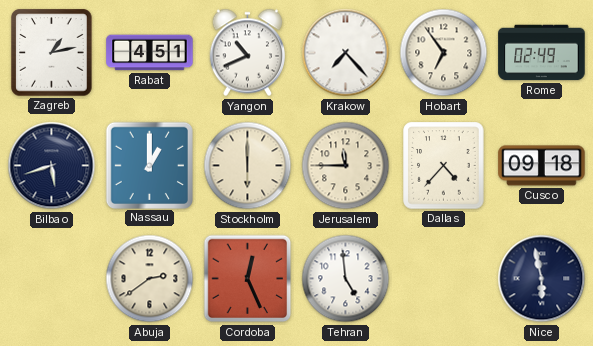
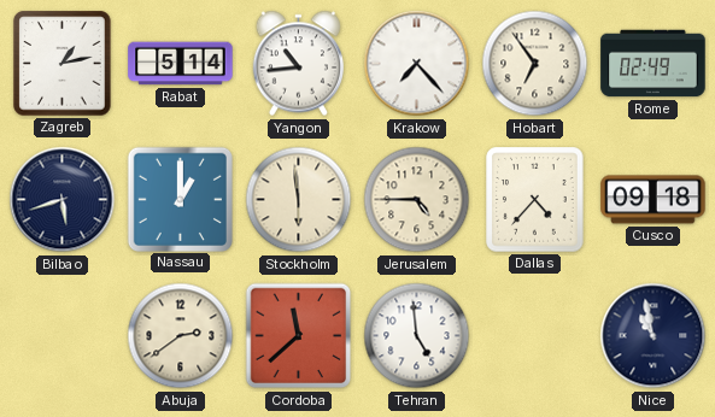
Rabat: 4:51 -> 5:14 (181, 64)
Yangon: 10:41 -> 10:44 (299, 64)
Stockholm: 6:00 -> 5:59 (299, 200)
Jerusalem: 11:45 -> 4:45 (417, 200)
Cordoba: 12:26 -> 11:38 (299, 336)
Nice: 5:58 -> 10:58 (654, 336)
